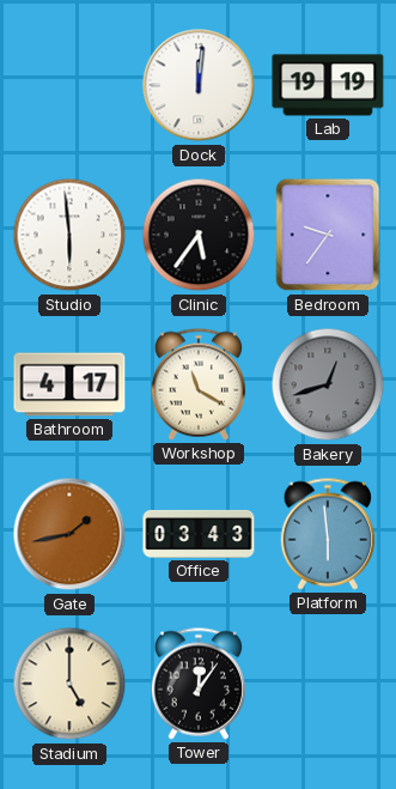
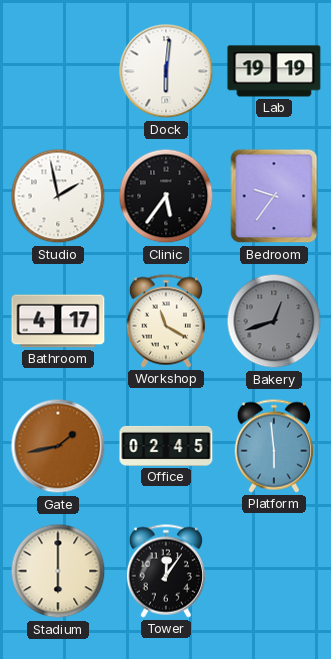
Dock: 12:01 -> 6:01 (166, 71)
Studio: 5:59 -> 1:58 (58, 196)
Office: 03:43 -> 02:45 (166, 446)
Stadium: 5:00 -> 6:00 (58, 571)
